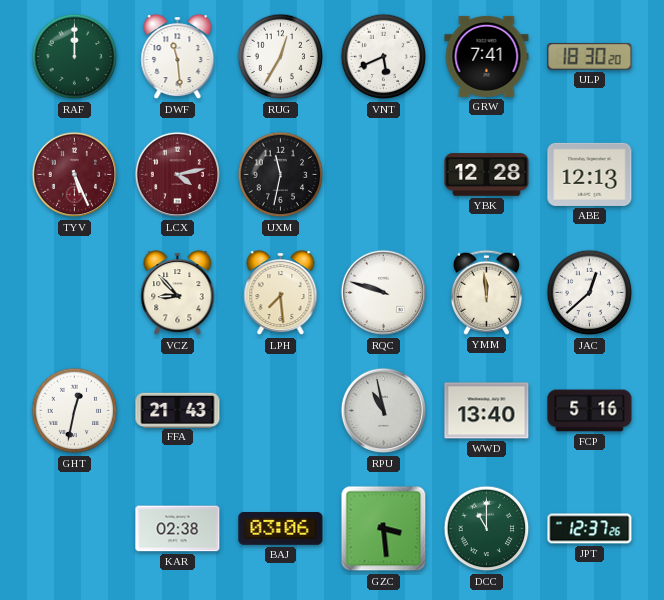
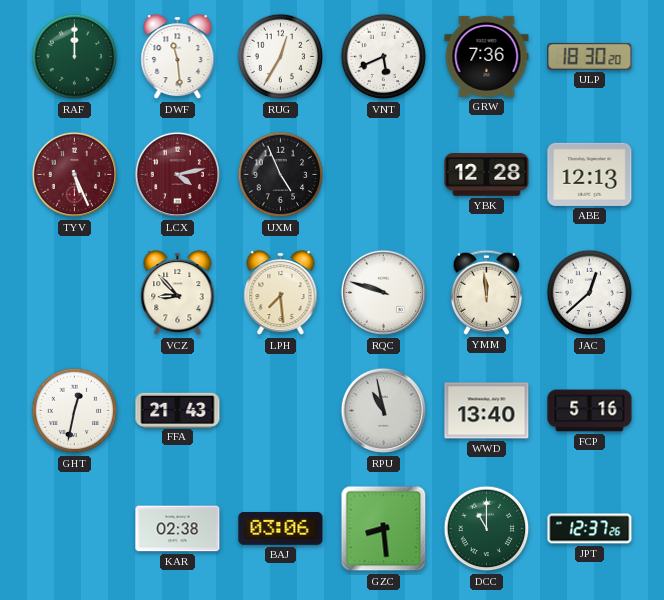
GRW: 7:41 -> 7:36 (487, 56)
UXM: 11:32 -> 4:56 (281, 175)
GZC: 3:29 -> 8:29 (384, 529)
